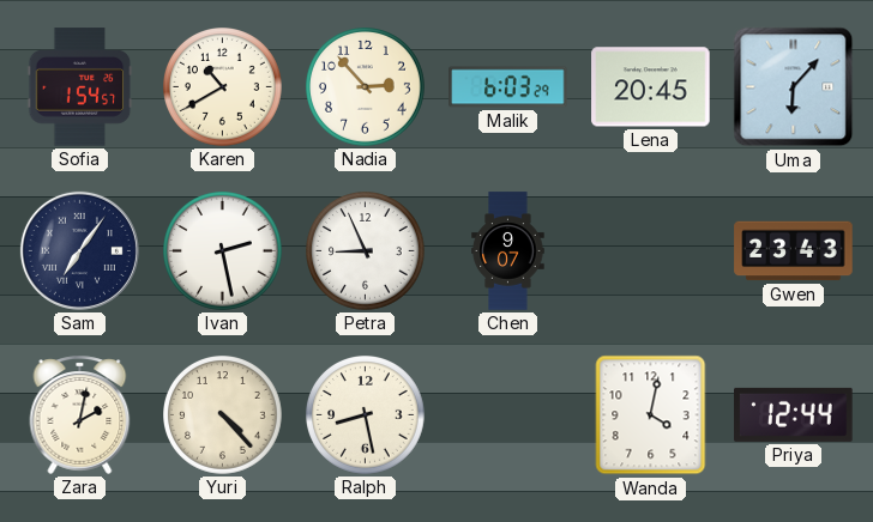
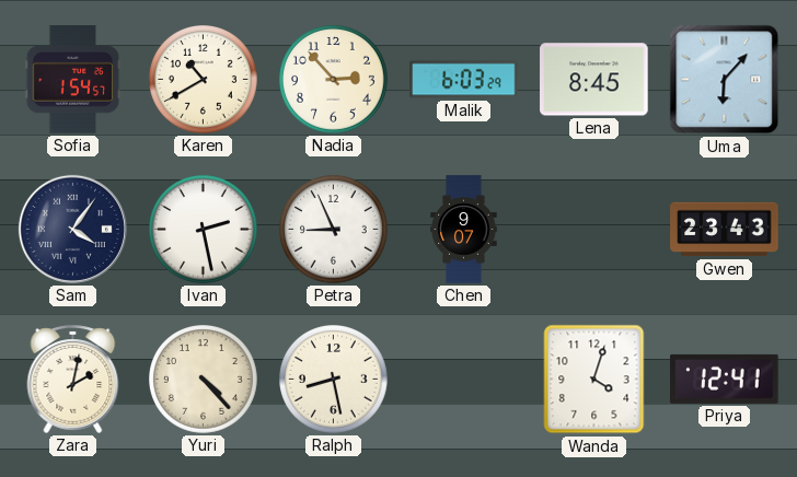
Lena: 20:45 -> 8:45 (594, 80)
Sam: 7:06 -> 4:06 (72, 229)
Wanda: 4:02 -> 4:03 (594, 380)
Priya: 12:44 -> 12:41 (725, 379)
